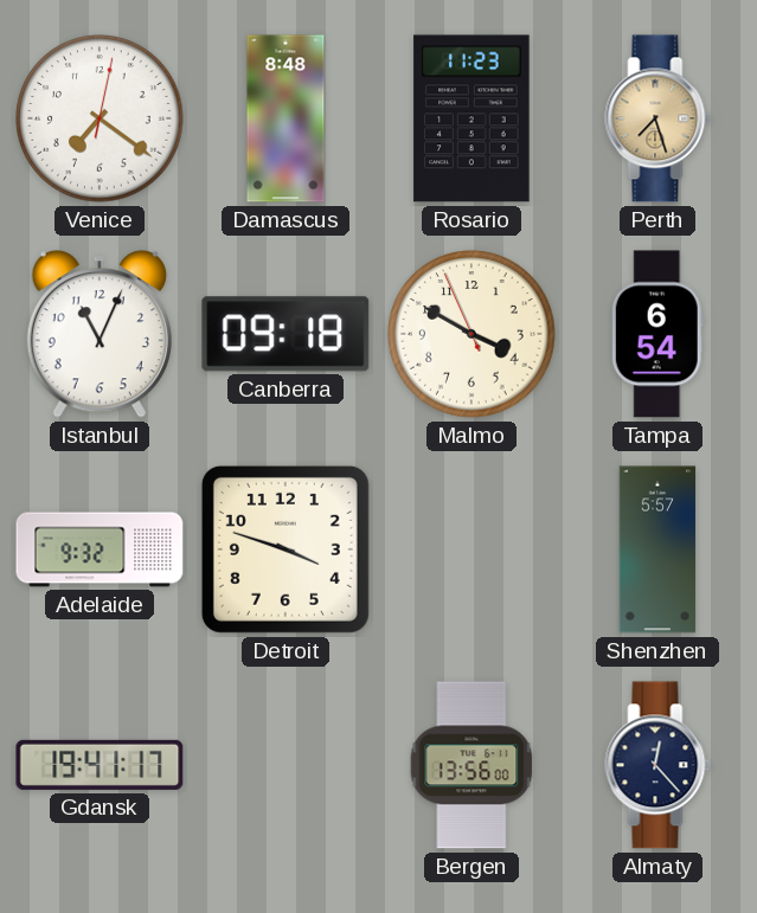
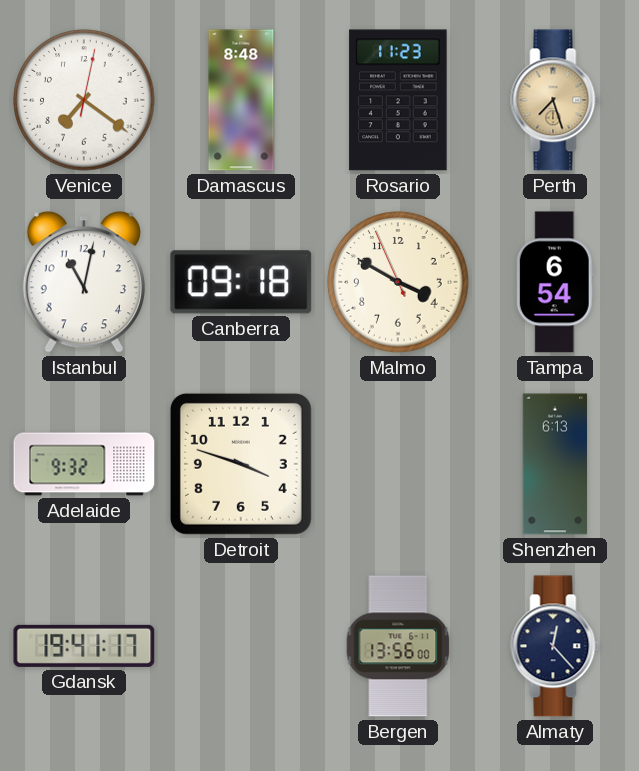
Istanbul: 11:04 -> 11:02 (84, 282)
Shenzhen: 5:57 -> 6:13 (555, 464)
